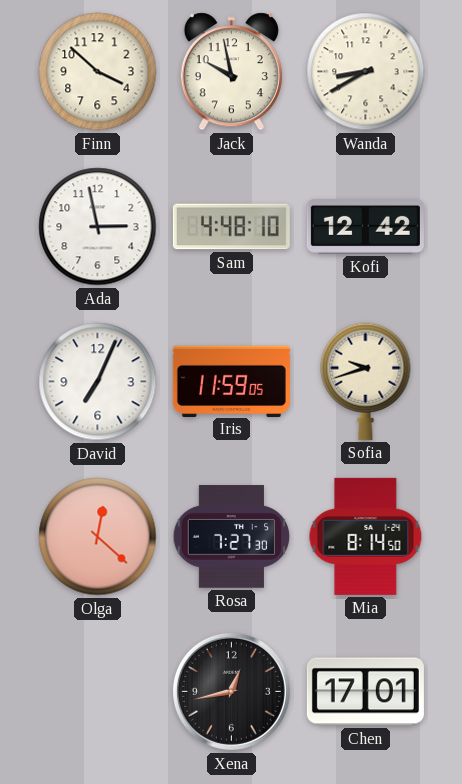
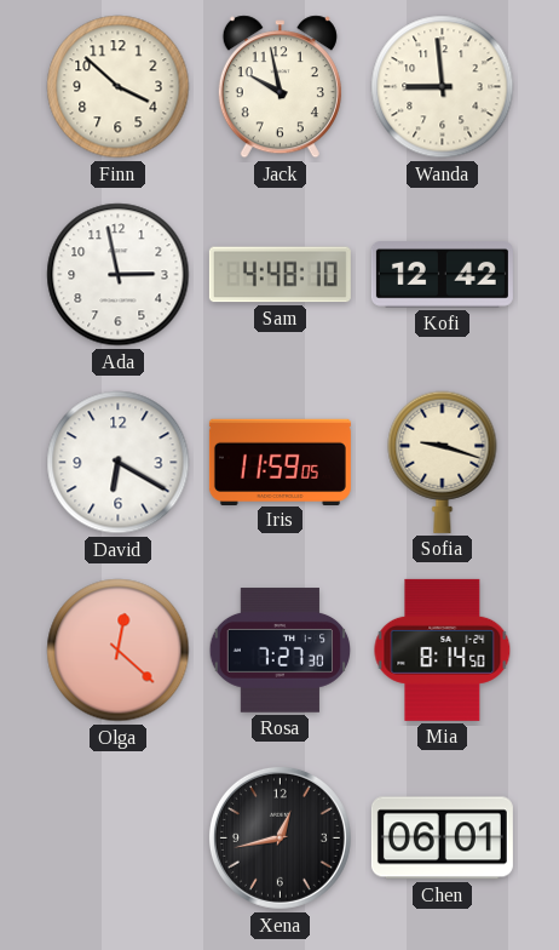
Wanda: 8:40 -> 8:59 (443, 87)
David: 7:04 -> 6:20 (119, 463)
Sofia: 9:42 -> 9:18 (443, 462)
Chen: 17:01 -> 06:01 (442, 839)
